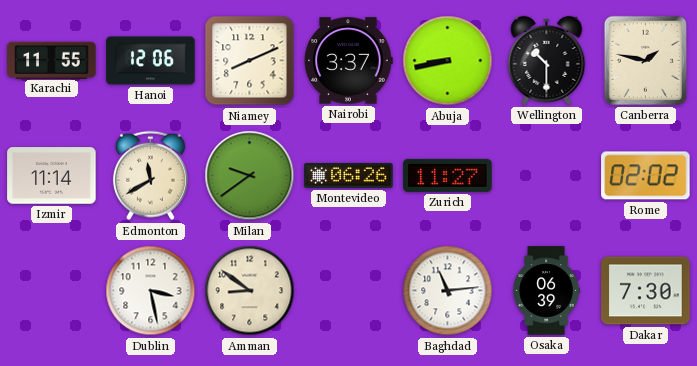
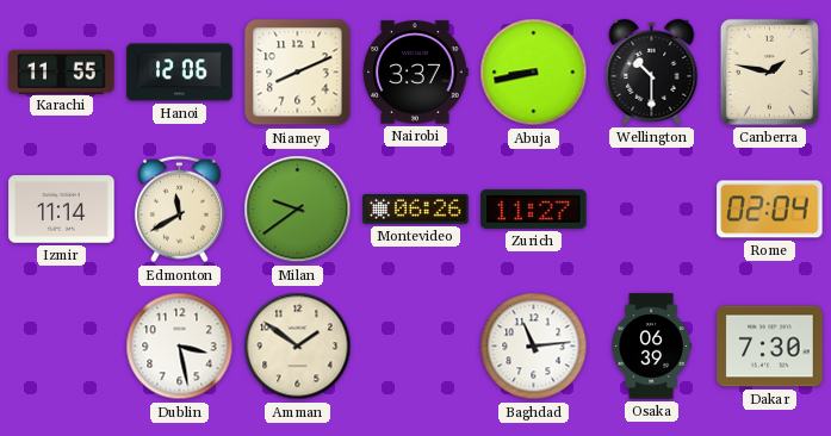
Rome: 02:02 -> 02:04 (770, 210)
Amman: 8:51 -> 1:51 (298, 347)
